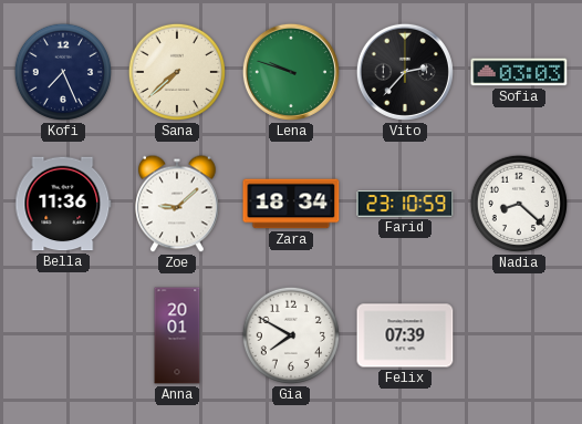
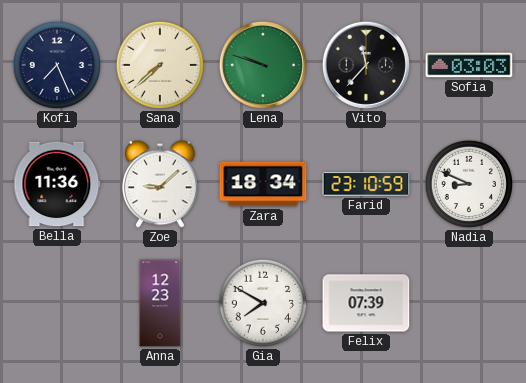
Vito: 2:37 -> 11:37 (366, 65)
Nadia: 8:22 -> 8:49 (469, 184)
Anna: 20:01 -> 12:23 (160, 303)
